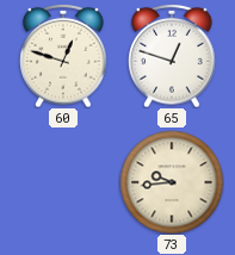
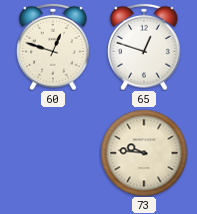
73: 9:44 -> 9:46 (144, 153)
